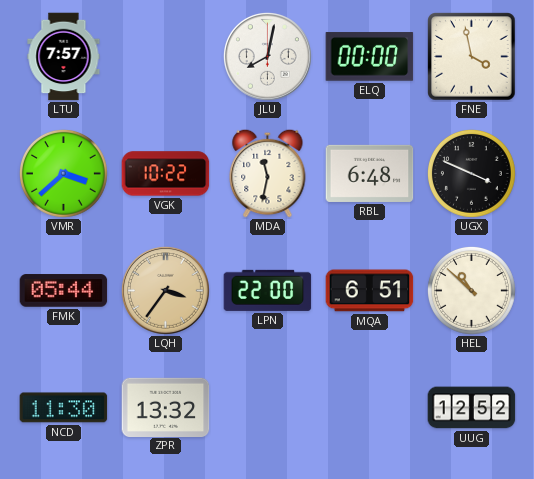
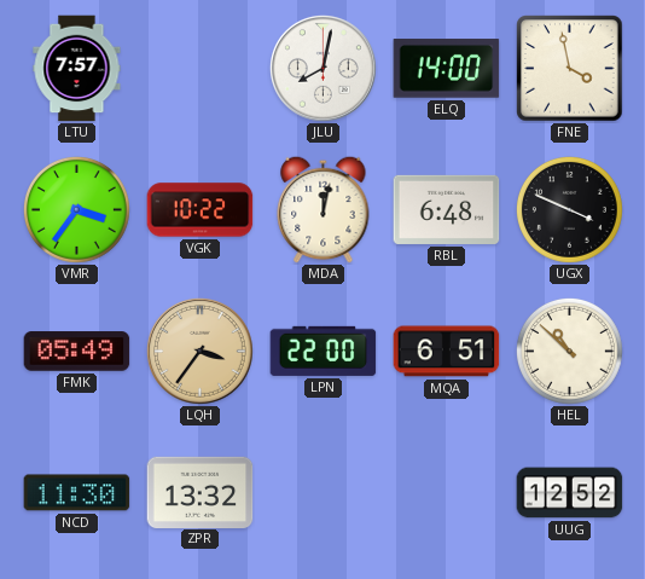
ELQ: 00:00 -> 14:00 (447, 69)
VMR: 3:38 -> 3:36 (76, 209)
MDA: 11:32 -> 12:02 (324, 209)
FMK: 05:44 -> 05:49 (77, 352)
